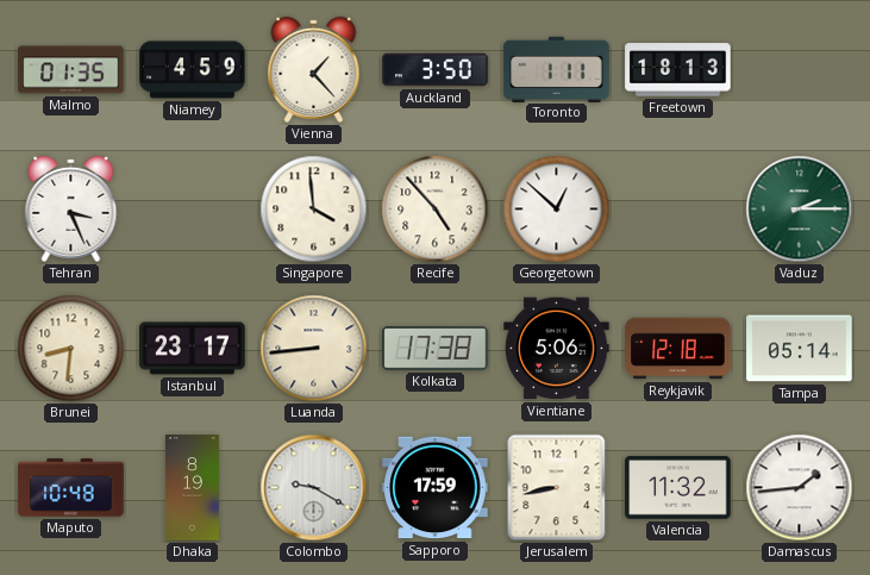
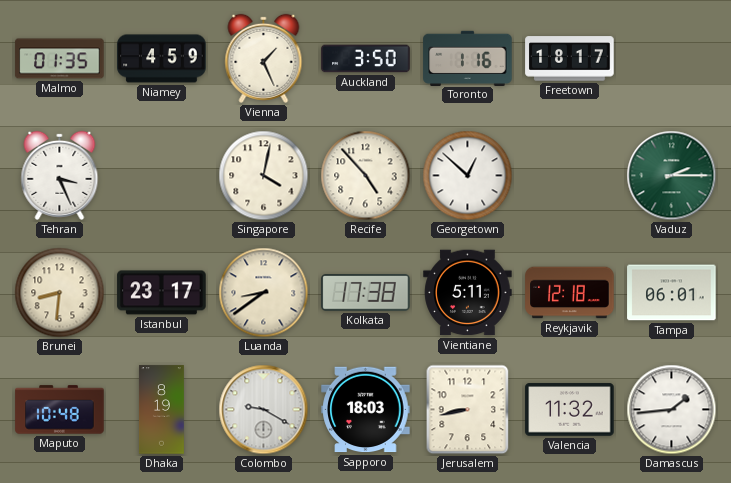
Vienna: 1:23 -> 1:26 (264, 58)
Toronto: 1:11 -> 1:16 (468, 58)
Freetown: 18:13 -> 18:17 (570, 59)
Singapore: 3:59 -> 4:02 (264, 176)
Luanda: 8:44 -> 8:39 (264, 293)
Vientiane: 5:06 -> 5:11 (468, 293)
Tampa: 05:14 -> 06:01 (672, 293)
Sapporo: 17:59 -> 18:03 (366, 410)
